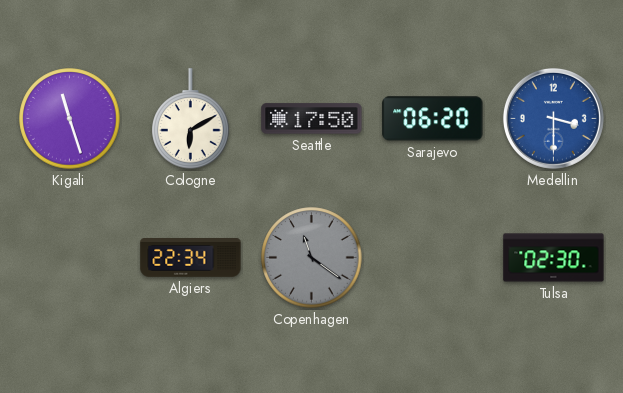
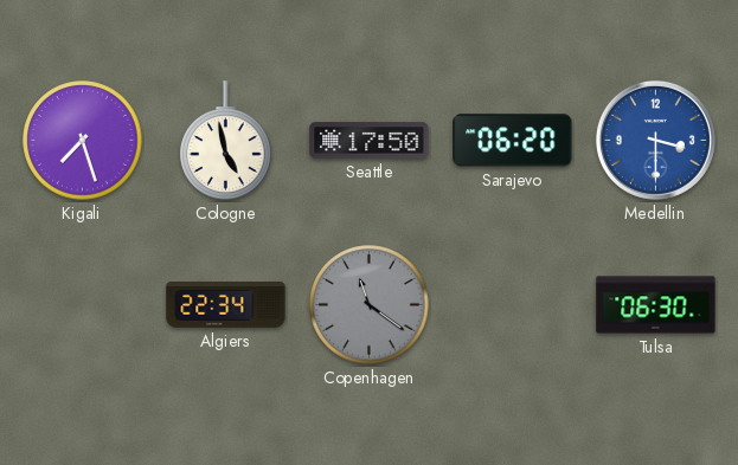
Kigali: 11:27 -> 7:27 (83, 141)
Cologne: 6:10 -> 4:58 (226, 141)
Tulsa: 02:30 -> 06:30 (656, 305)
